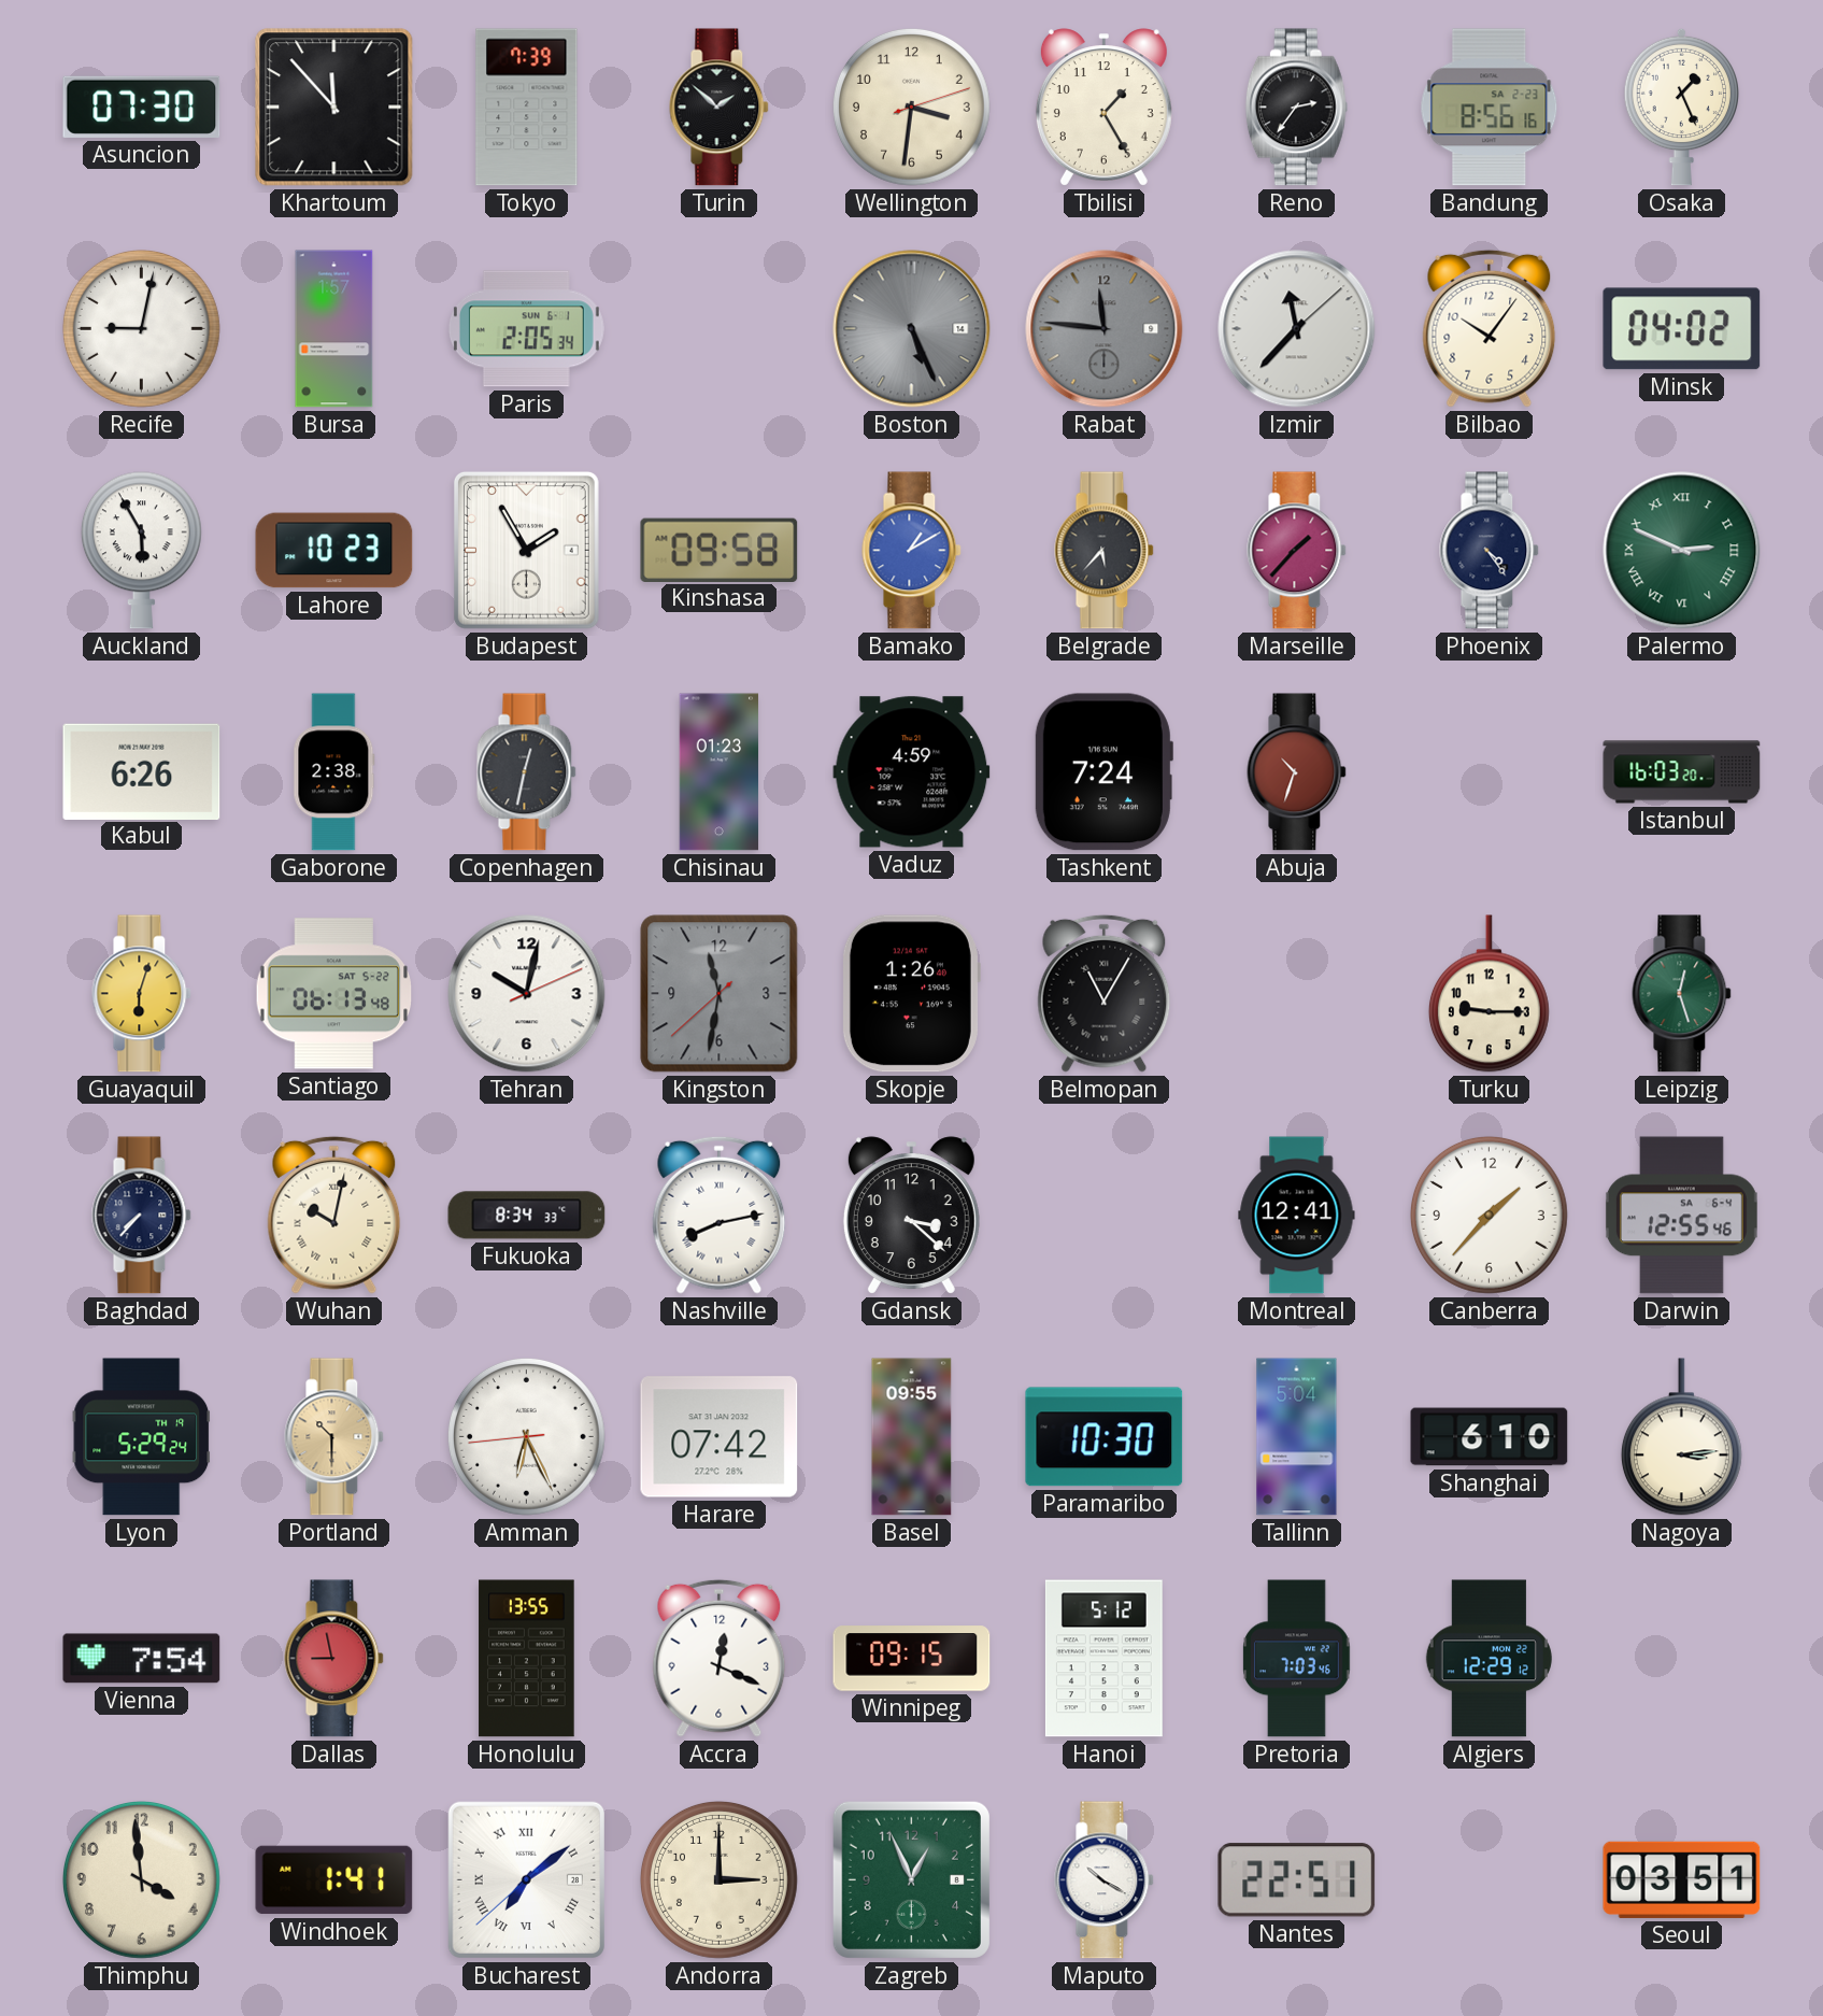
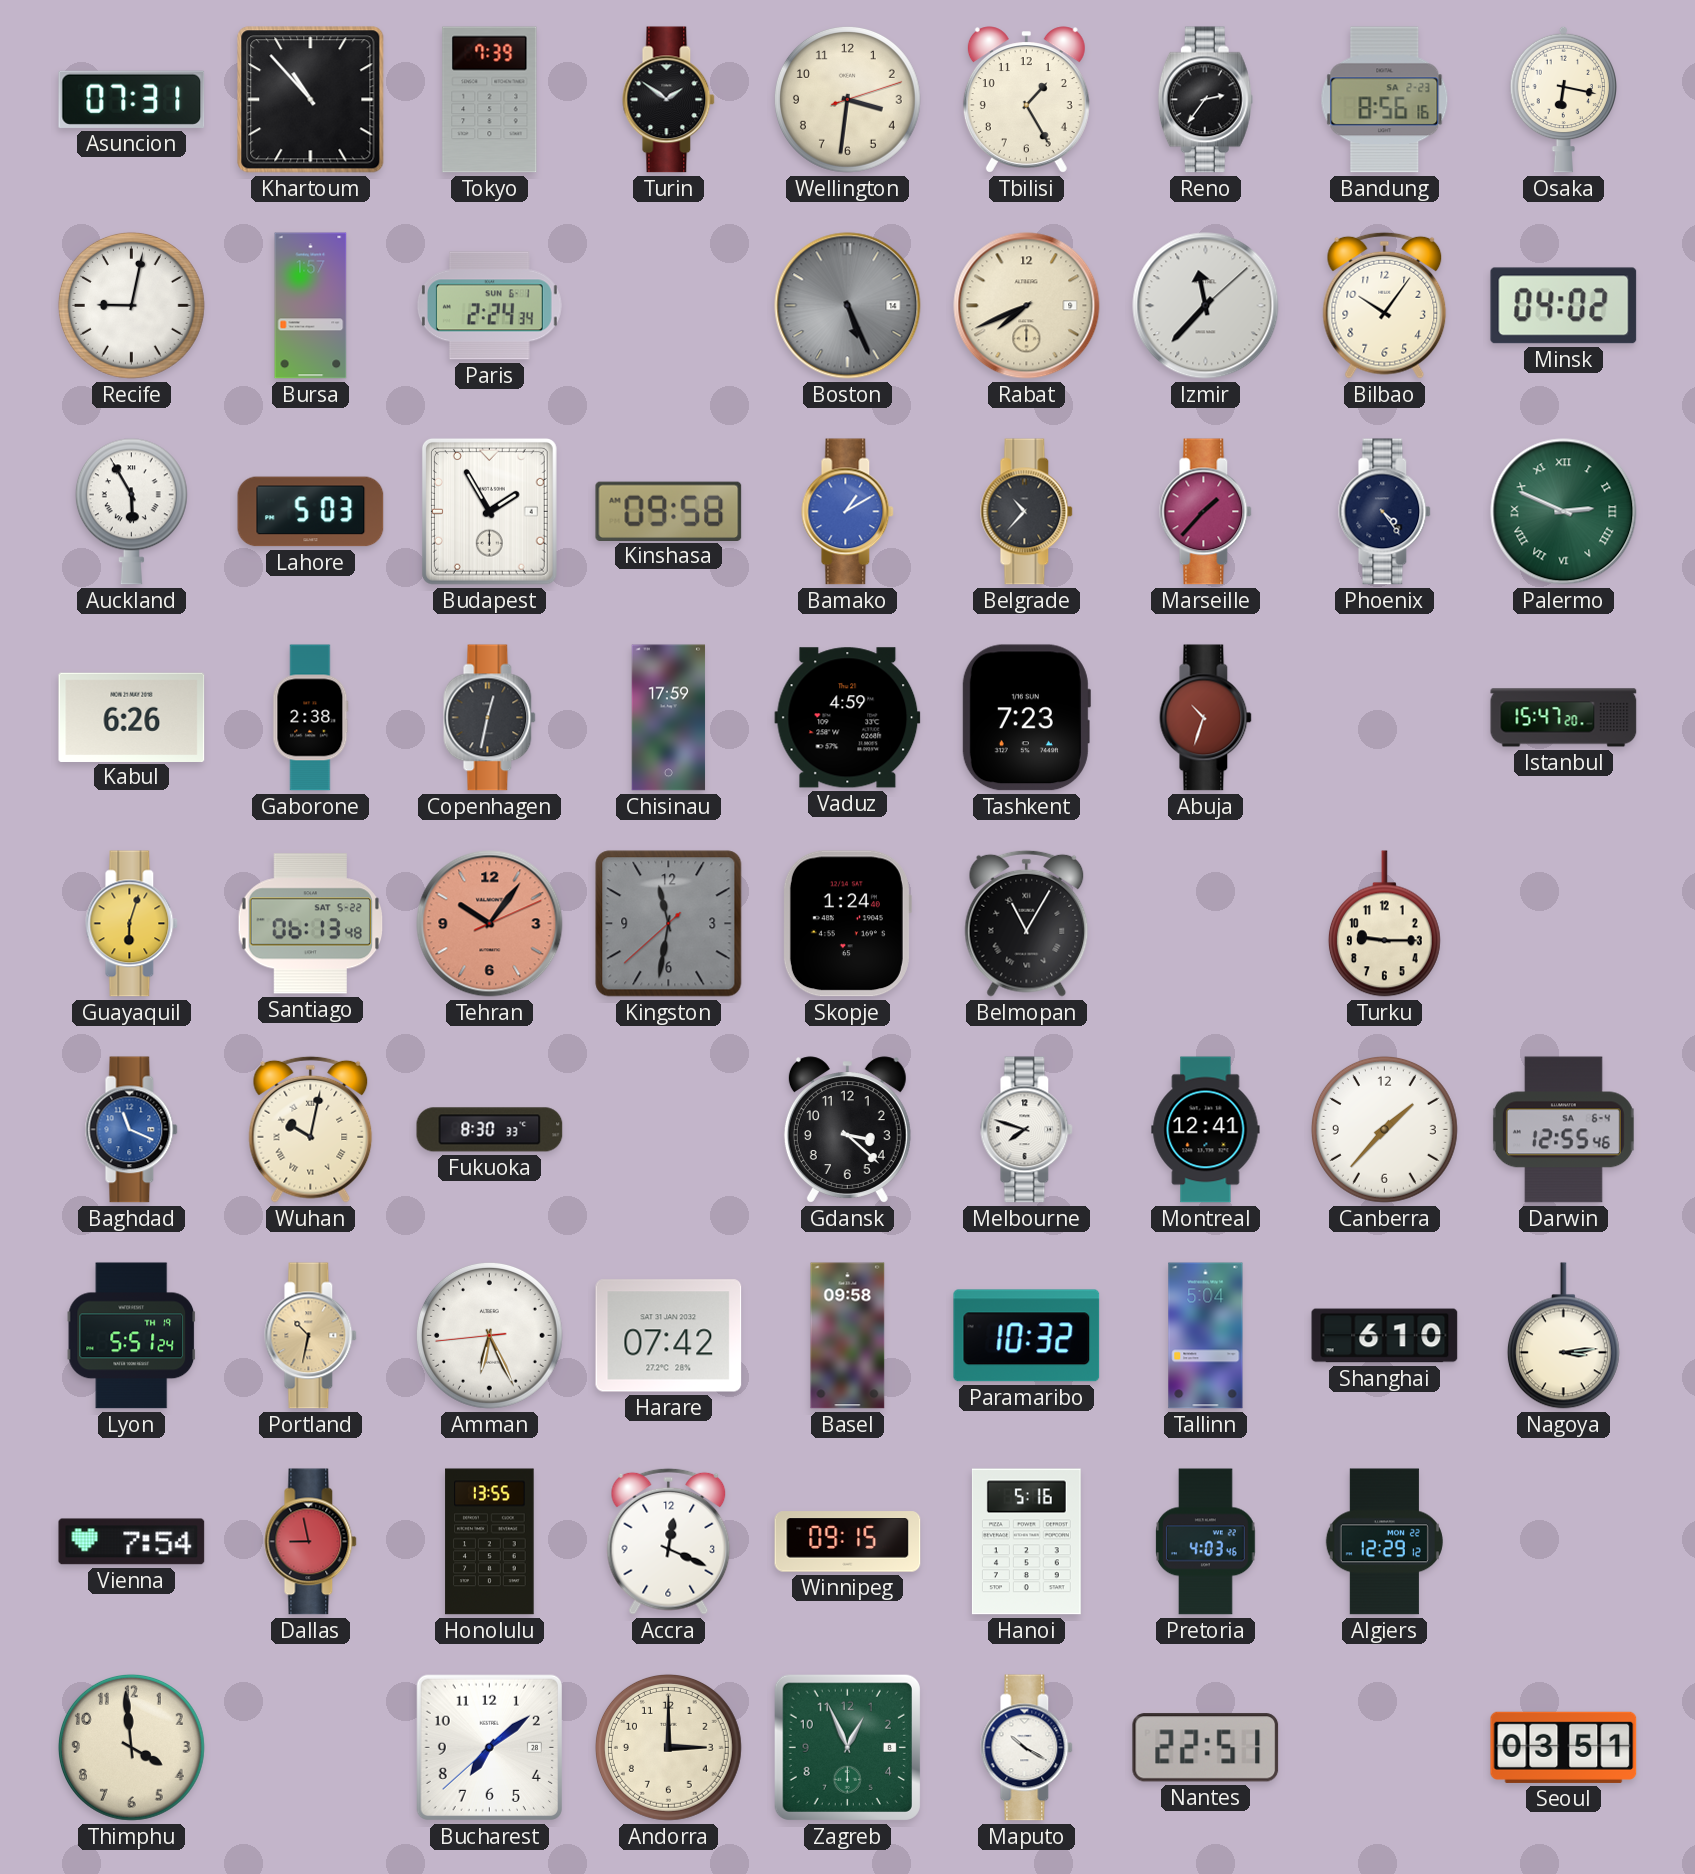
Asuncion: 07:30 -> 07:31 (132, 99)
Khartoum: 11:53 -> 10:53 (311, 100)
Turin: 1:52 -> 1:51 (669, 100)
Osaka: 1:26 -> 6:17 (1563, 99)
Paris: 2:05 -> 2:24 (489, 306)
Rabat: 11:46 -> 7:41 (1027, 306)
Rabat dial: grey -> cream (1027, 306)
Lahore: 10:23 -> 5:03 (311, 512)
Belgrade: 5:37 -> 10:37 (1027, 512)
Chisinau: 01:23 -> 17:59 (669, 718)
Tashkent: 7:24 -> 7:23 (1026, 718)
Istanbul: 16:03 -> 15:47 (1564, 718)
Tehran: 10:02 -> 10:06 (490, 924)
Tehran dial: white -> salmon (490, 924)
Skopje: 1:26 -> 1:24 (847, 924)
Leipzig: 12:27 -> none (1682, 994)
Baghdad: 7:37 -> 11:19 (132, 1130)
Baghdad dial: navy -> blue (132, 1130)
Fukuoka: 8:34 -> 8:30 (490, 1130)
Nashville: 8:13 -> none (720, 1215)
Melbourne: none -> 7:48 (1027, 1130)
Lyon: 5:29 -> 5:51 (132, 1336)
Portland: 10:30 -> 10:32 (311, 1336)
Basel: 09:55 -> 09:58 (848, 1336)
Paramaribo: 10:30 -> 10:32 (1027, 1336)
Hanoi: 5:12 -> 5:16 (1026, 1542)
Pretoria: 7:03 -> 4:03 (1206, 1542)
Windhoek: 1:41 -> none (334, 1880)
Bucharest numerals: Roman -> Arabic (489, 1747)
